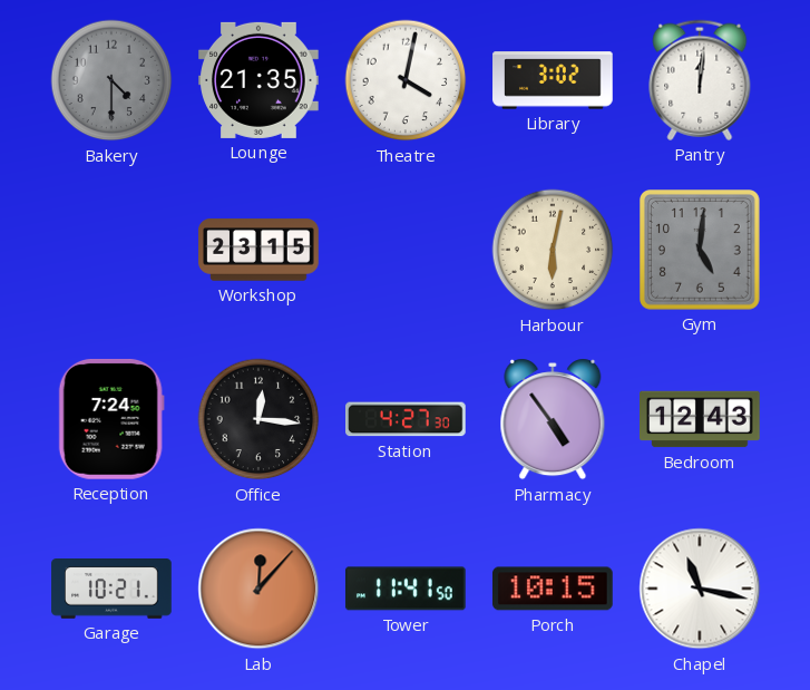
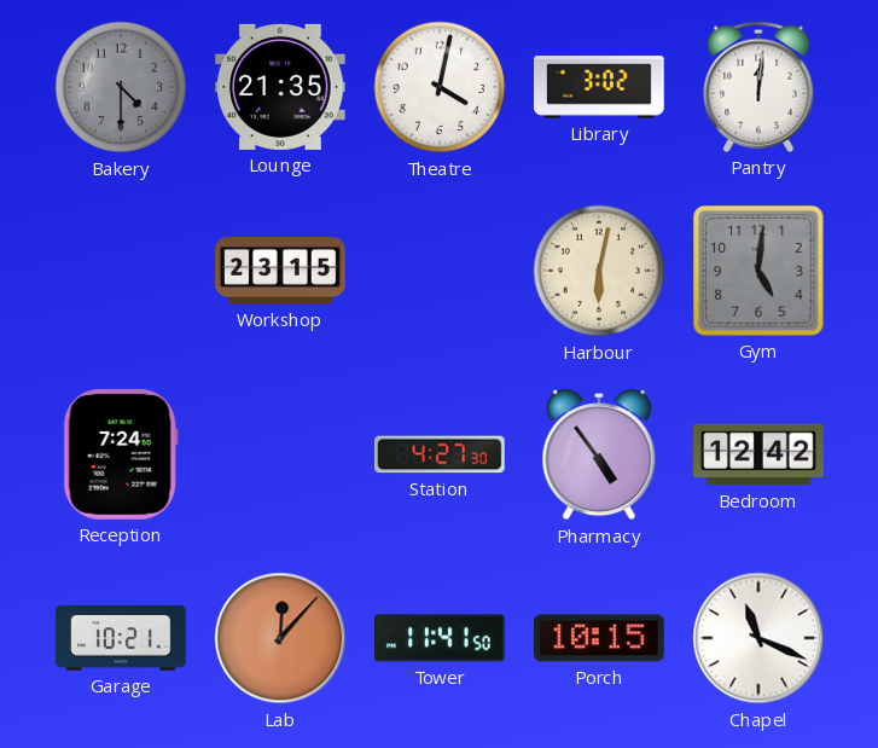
Office: 12:16 -> none (258, 419)
Bedroom: 12:43 -> 12:42 (758, 454)
Chapel: 11:17 -> 11:19 (758, 638)
